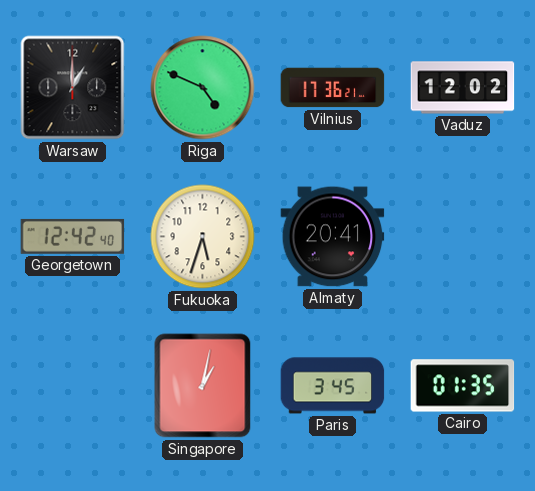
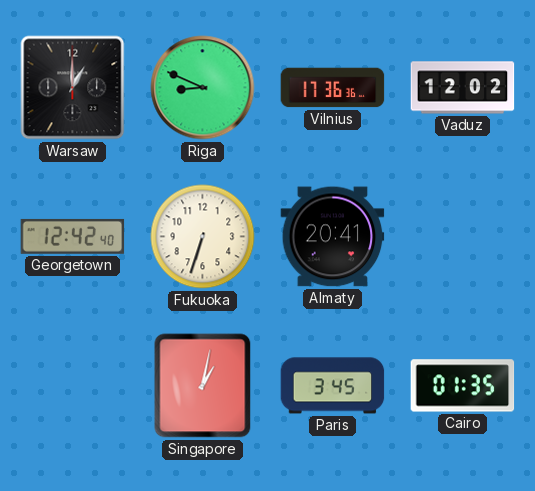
Riga: 4:49 -> 8:49 (203, 88)
Vilnius: 17:36:21 -> 17:36:36 (333, 88)
Fukuoka: 5:33 -> 6:33 (203, 237)
